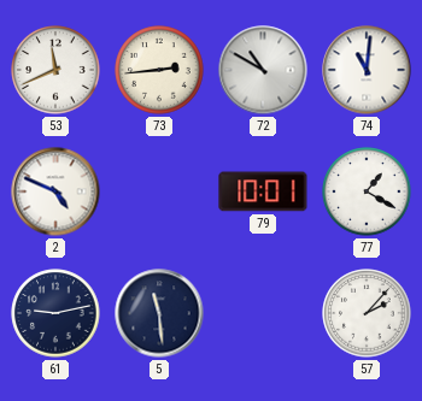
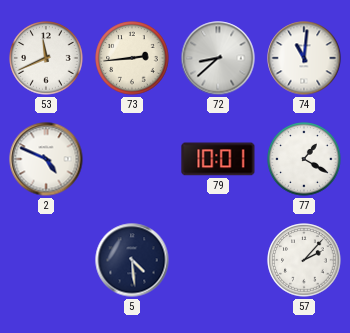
72: 10:50 -> 8:38 (218, 58)
61: 9:13 -> none (55, 313)
5: 11:29 -> 4:29 (132, 260)
